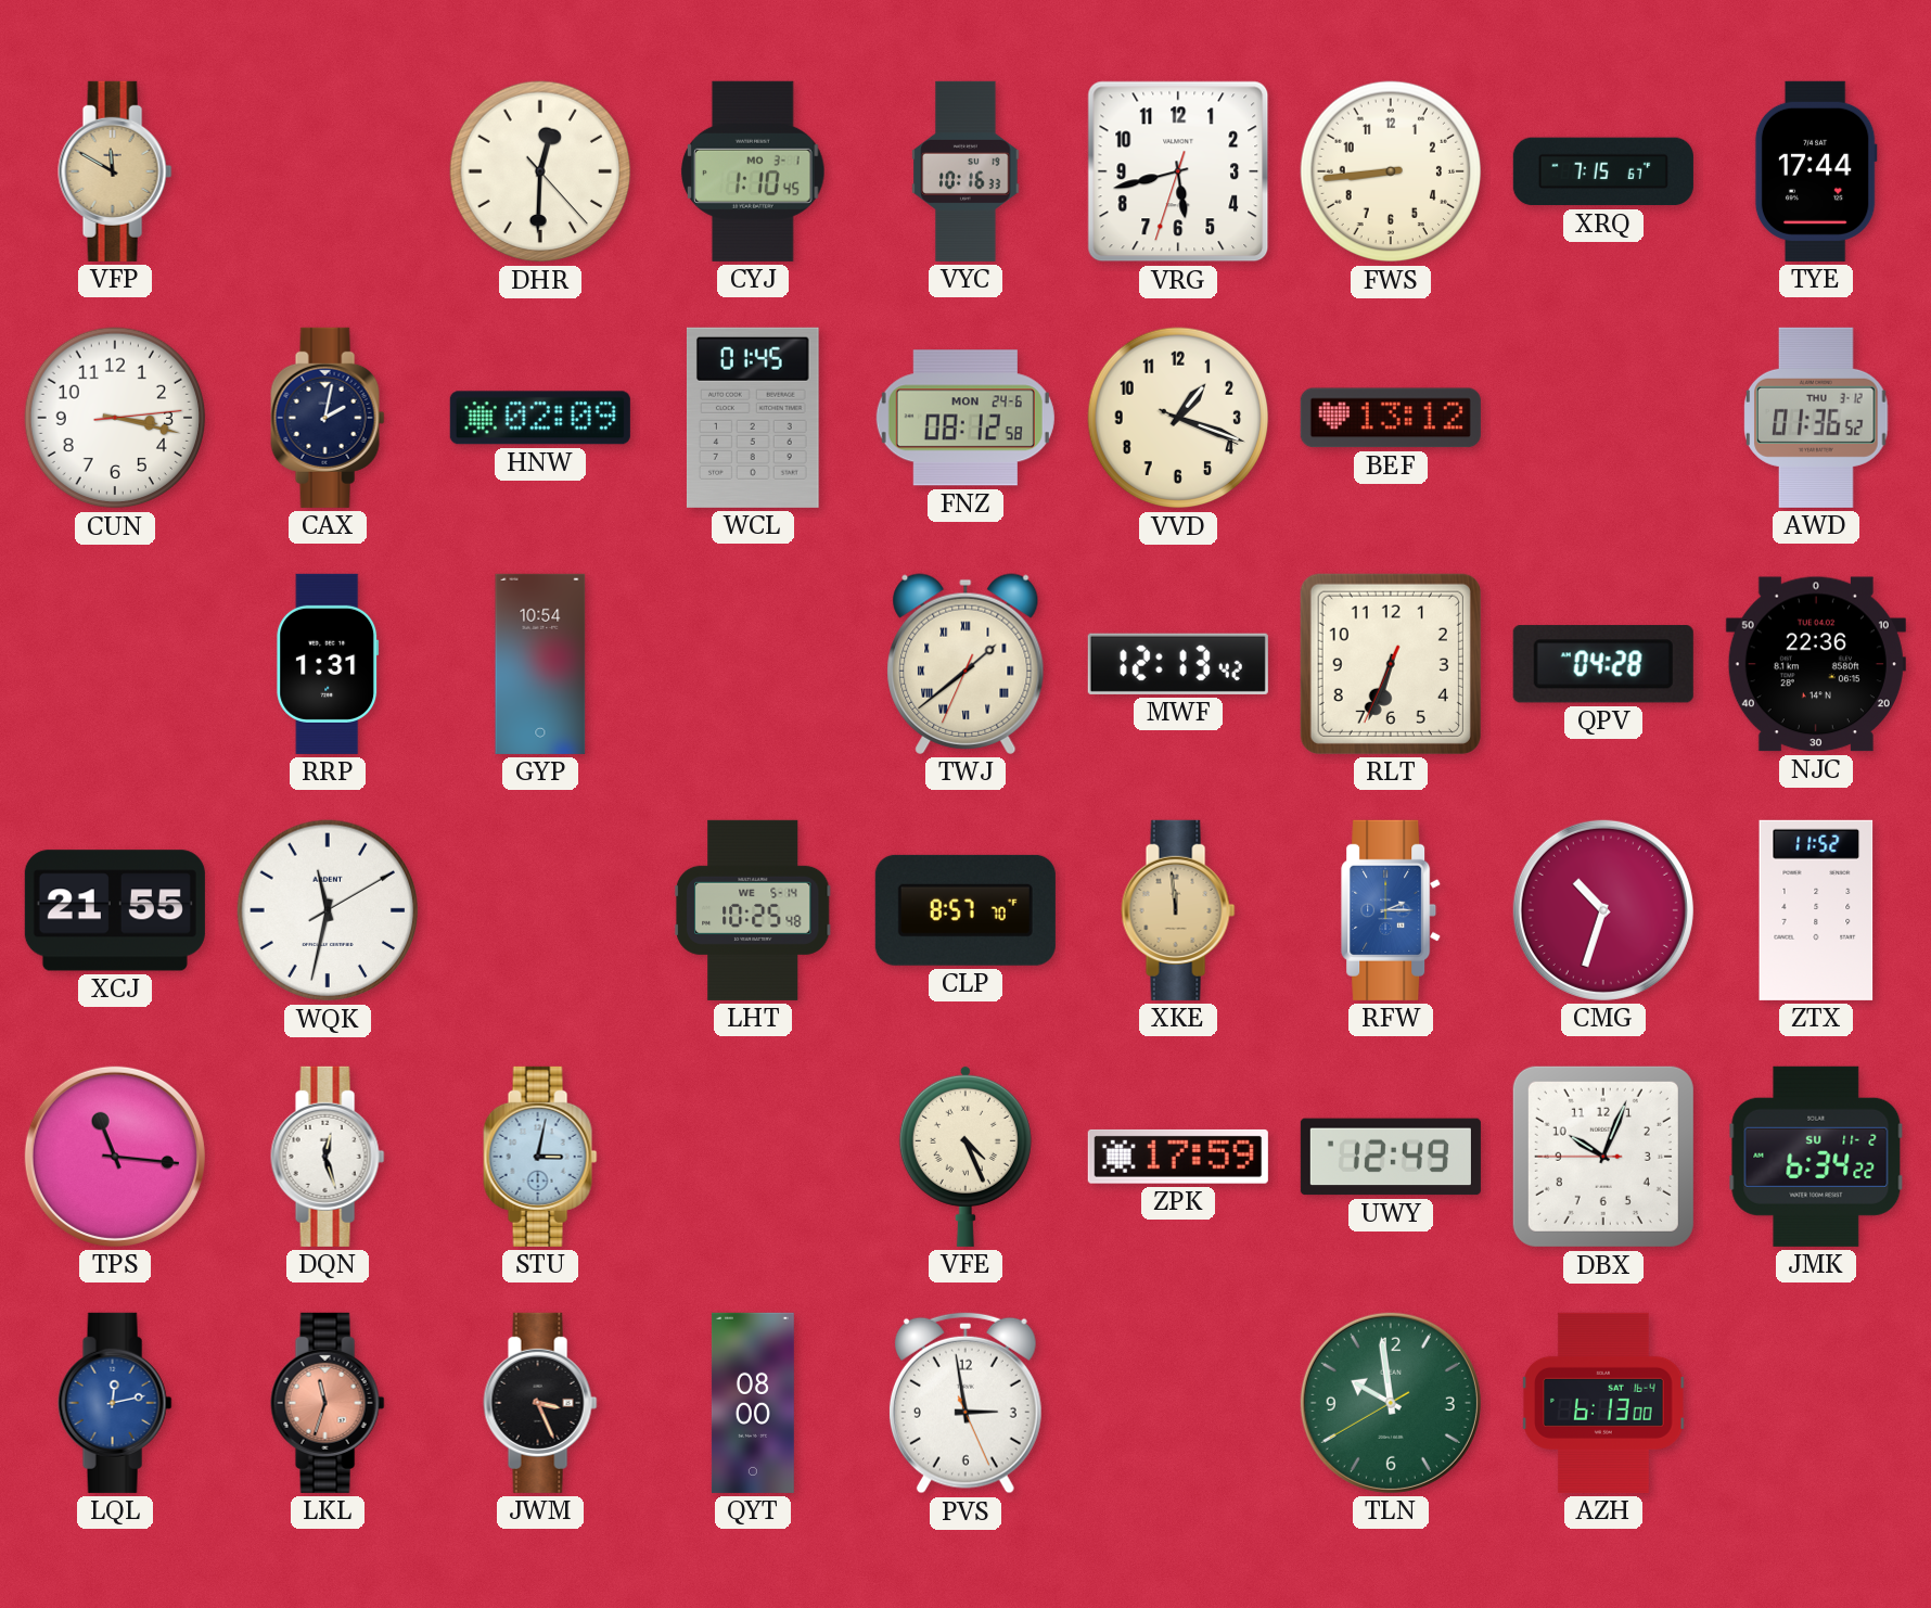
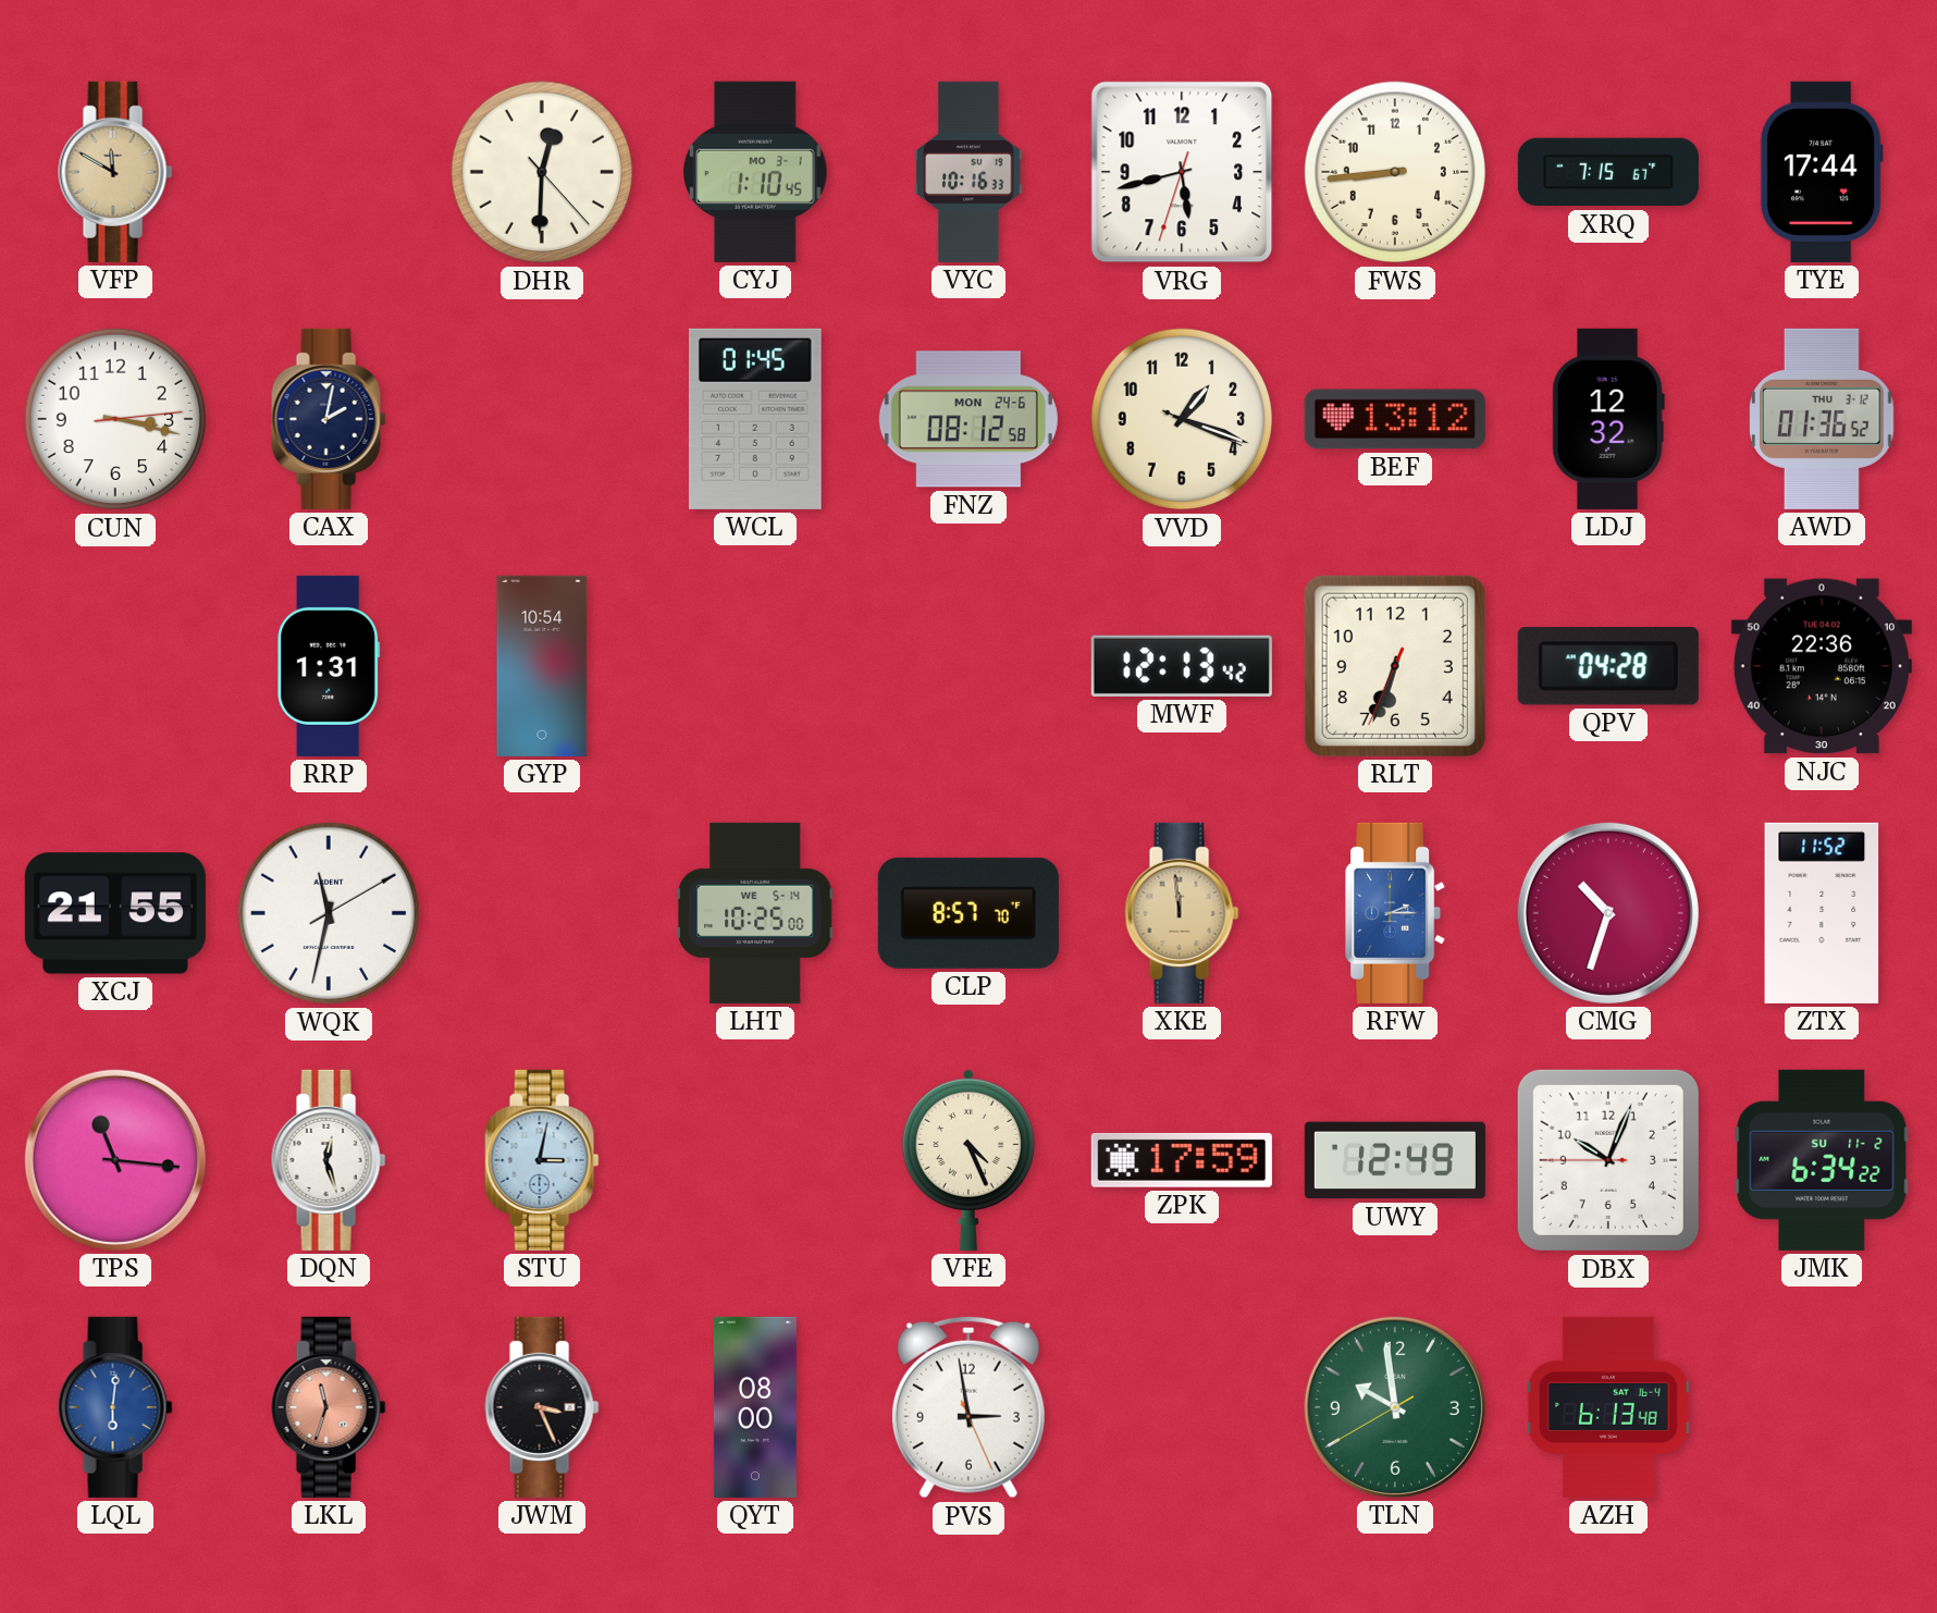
HNW: 02:09 -> none (540, 418)
LDJ: none -> 12:32 (1608, 419)
TWJ: 1:38 -> none (965, 664)
LHT: 10:25:48 -> 10:25:00 (755, 913)
LQL: 12:13 -> 6:01 (115, 1407)
AZH: 6:13:00 -> 6:13:48 (1608, 1407)
